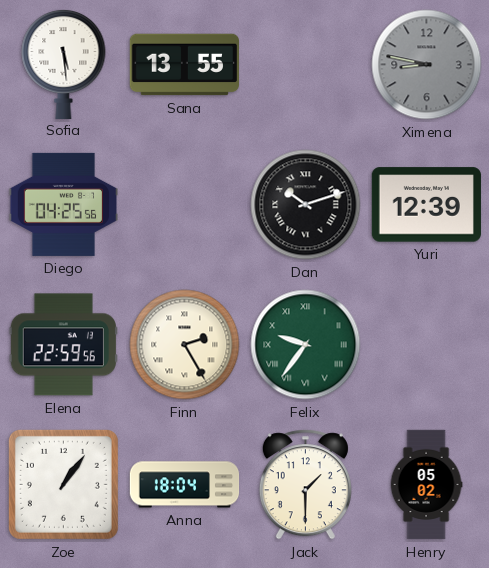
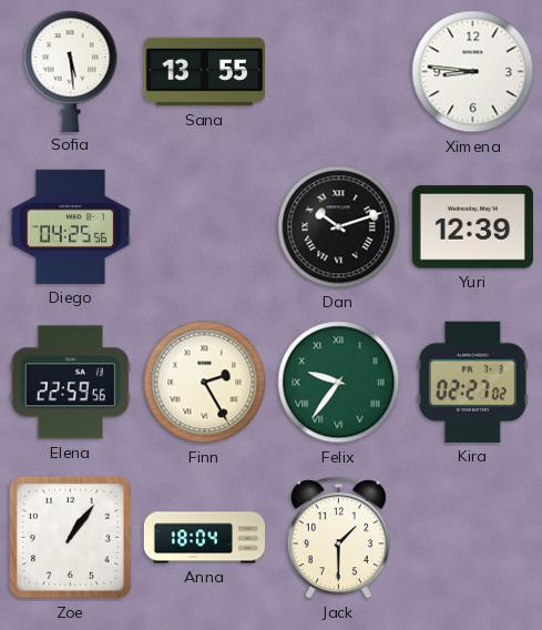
Ximena: 8:47 -> 8:46 (473, 72)
Ximena dial: grey -> white (473, 72)
Kira: none -> 02:27 (472, 382)
Henry: 05:02 -> none (426, 485)
